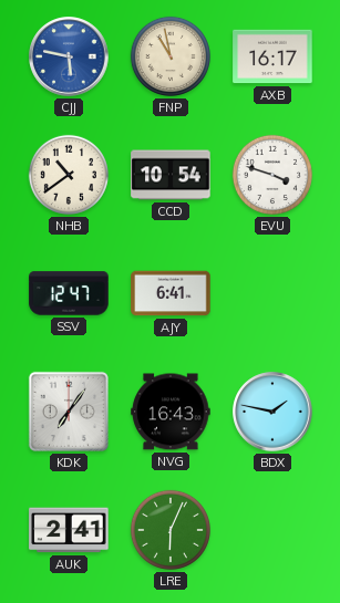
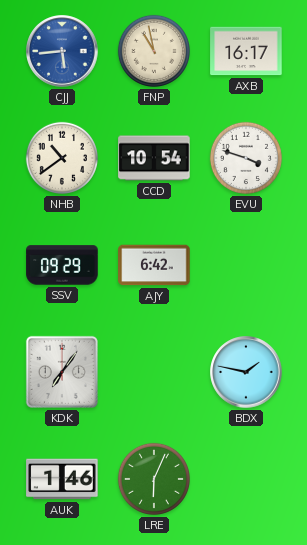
CJJ: 5:47 -> 5:44 (62, 51)
SSV: 12:47 -> 09:29 (62, 265)
AJY: 6:41 -> 6:42 (154, 265)
NVG: 16:43 -> none (171, 412)
AUK: 2:41 -> 1:46 (62, 479)
